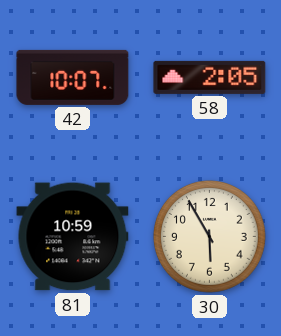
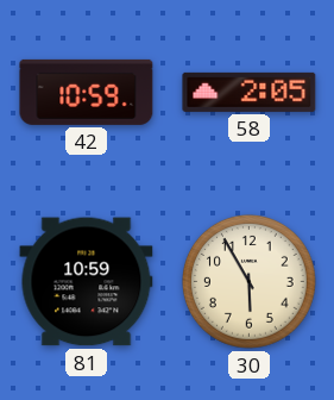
42: 10:07 -> 10:59 (87, 92)
